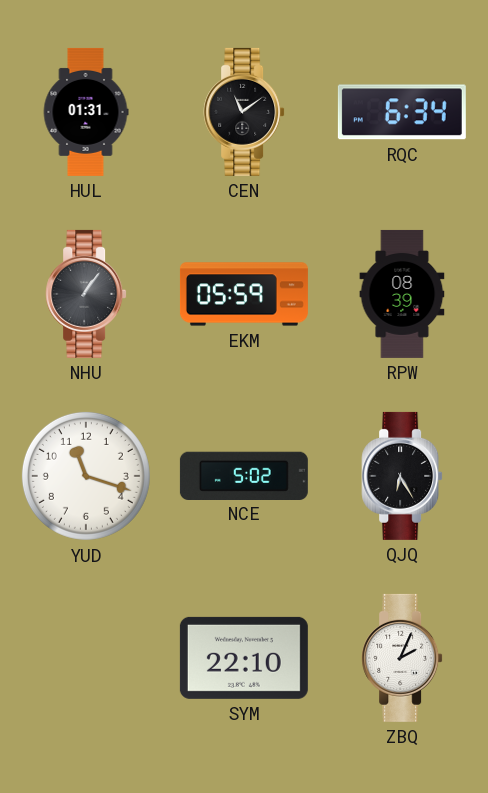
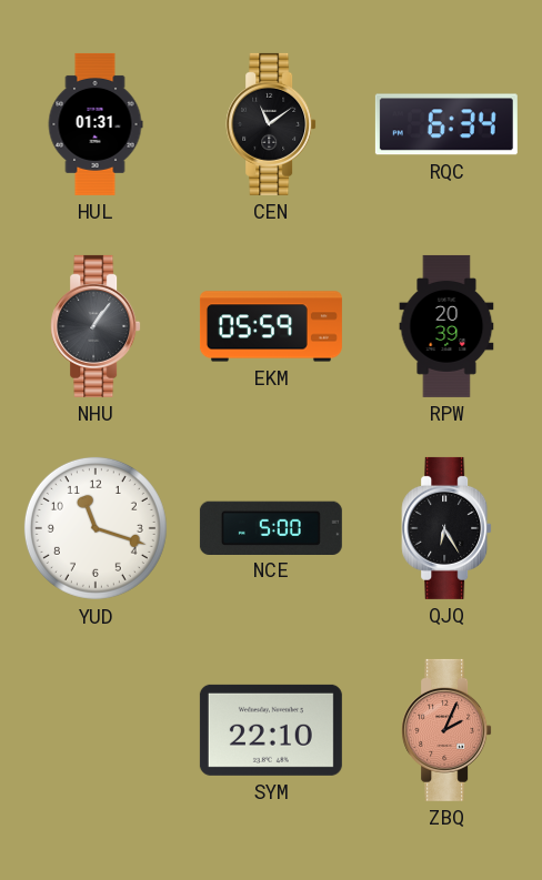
RPW: 08:39 -> 20:39 (446, 326)
NCE: 5:02 -> 5:00 (271, 527)
ZBQ dial: white -> salmon (446, 730)
